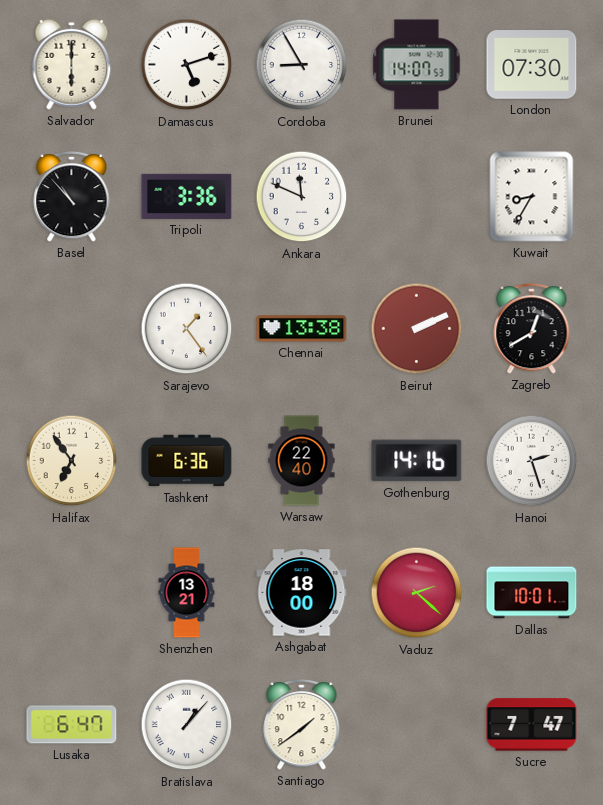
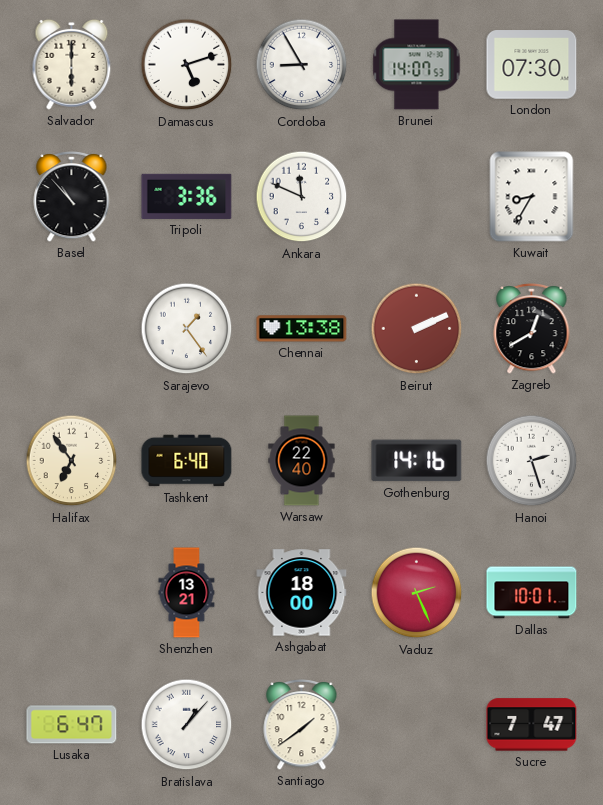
Tashkent: 6:36 -> 6:40 (187, 461)
Vaduz: 2:22 -> 2:26 (417, 593)
